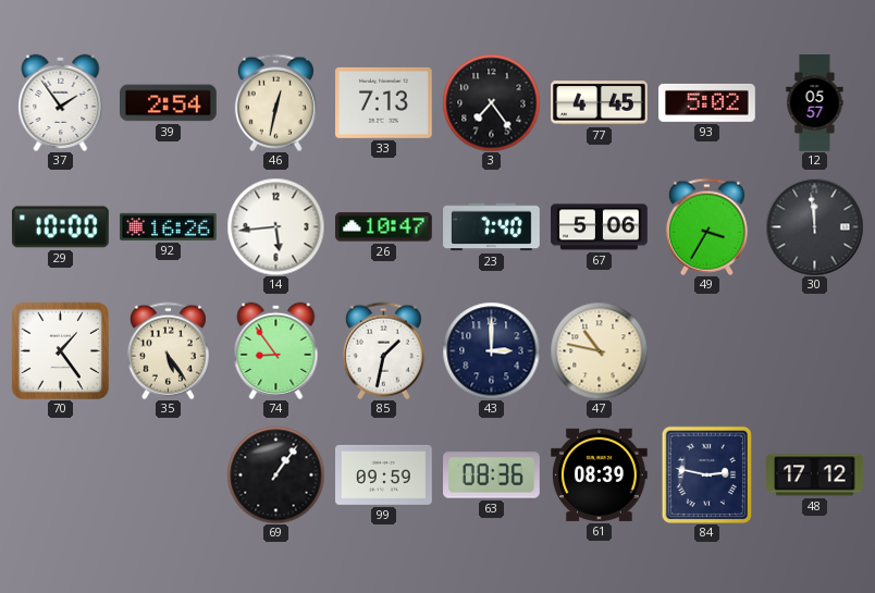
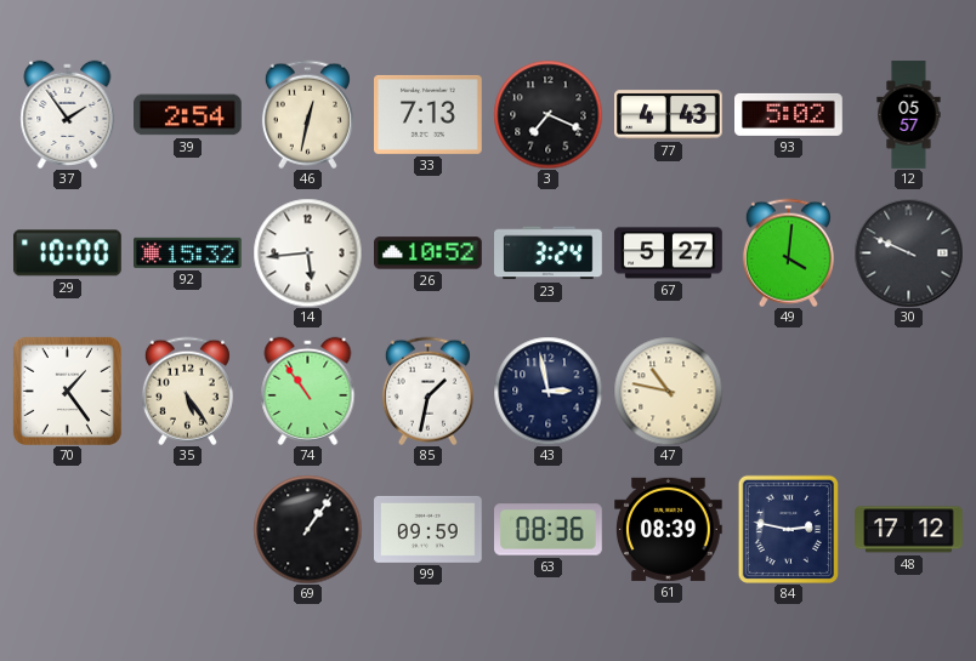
3: 7:24 -> 7:19 (547, 114)
77: 4:45 -> 4:43 (669, 115)
92: 16:26 -> 15:32 (188, 252)
26: 10:47 -> 10:52 (429, 253)
23: 7:40 -> 3:24 (549, 253)
67: 5:06 -> 5:27 (669, 253)
49: 3:35 -> 4:01 (788, 252)
30: 11:59 -> 9:49 (908, 252)
74: 8:54 -> 10:54 (308, 391)
43: 3:00 -> 2:58 (547, 391)
